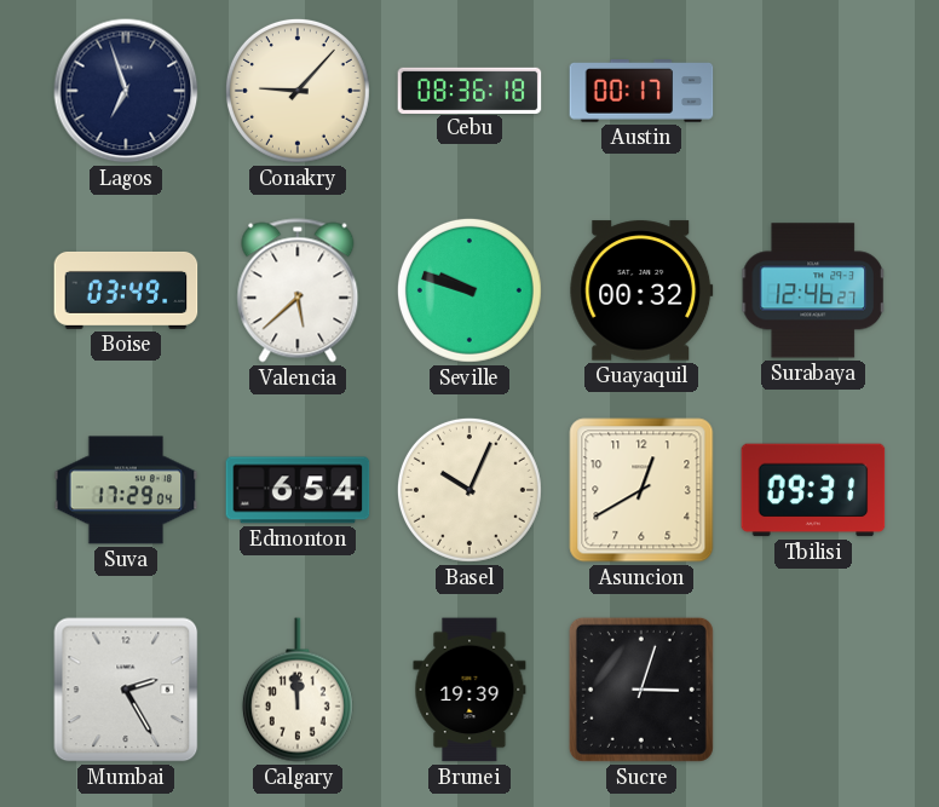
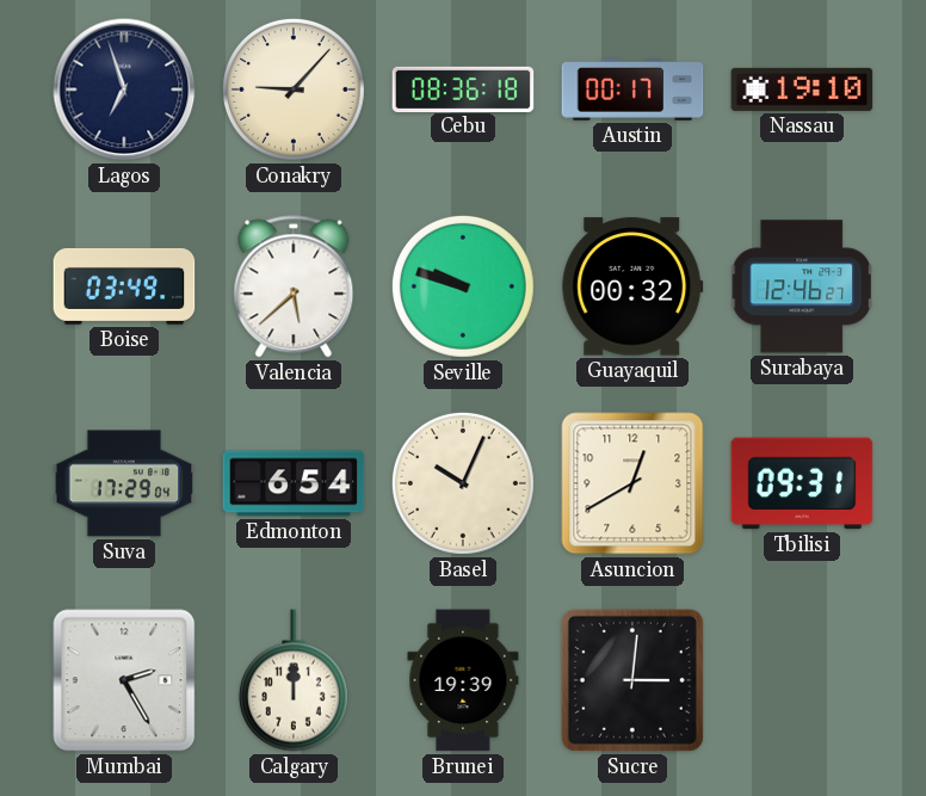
Nassau: none -> 19:10 (802, 90)
Calgary: 11:59 -> 12:00 (294, 680)
Sucre: 3:03 -> 3:01 (632, 680)
